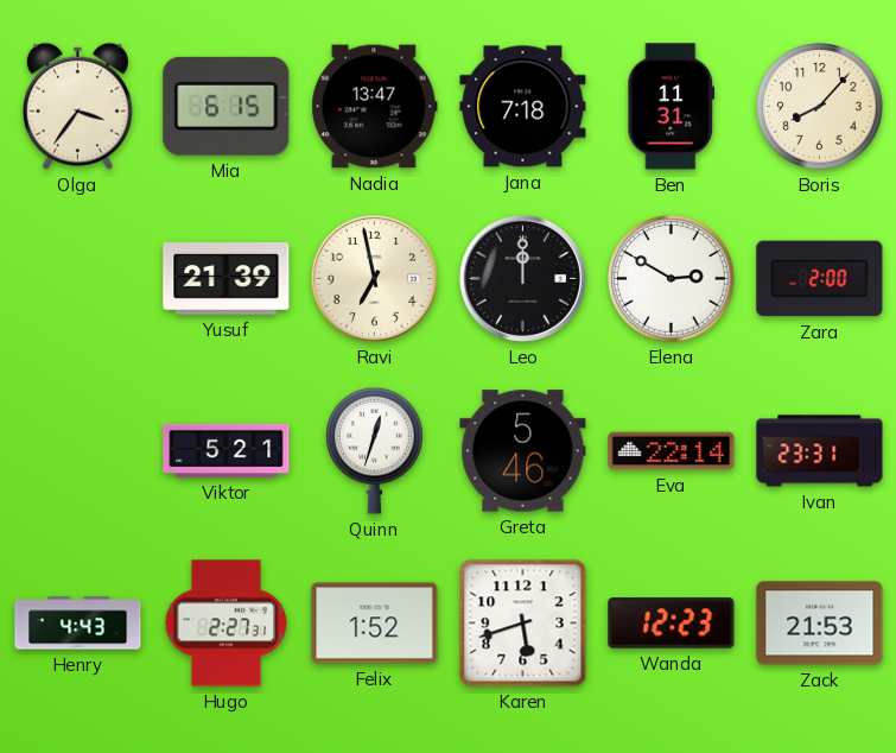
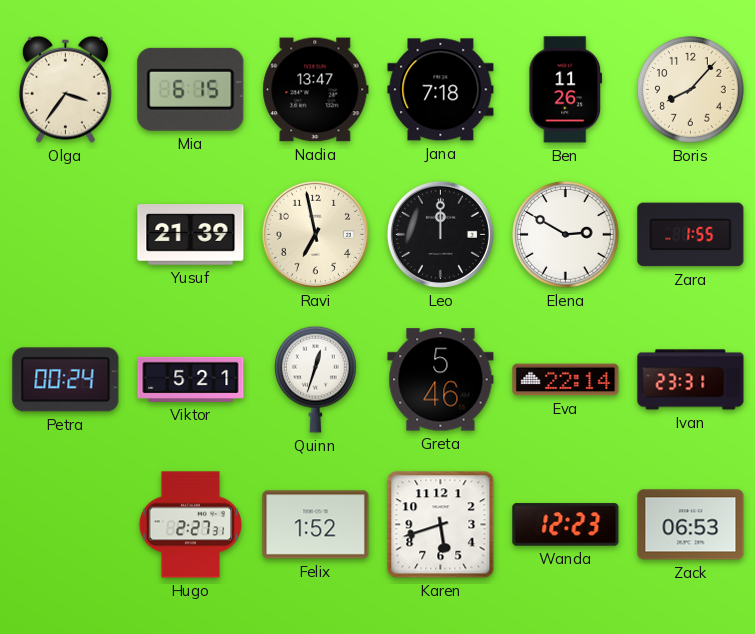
Ben: 11:31 -> 11:26 (566, 90)
Zara: 2:00 -> 1:55 (691, 235)
Petra: none -> 00:24 (66, 380)
Henry: 4:43 -> none (78, 624)
Zack: 21:53 -> 06:53 (691, 525)
